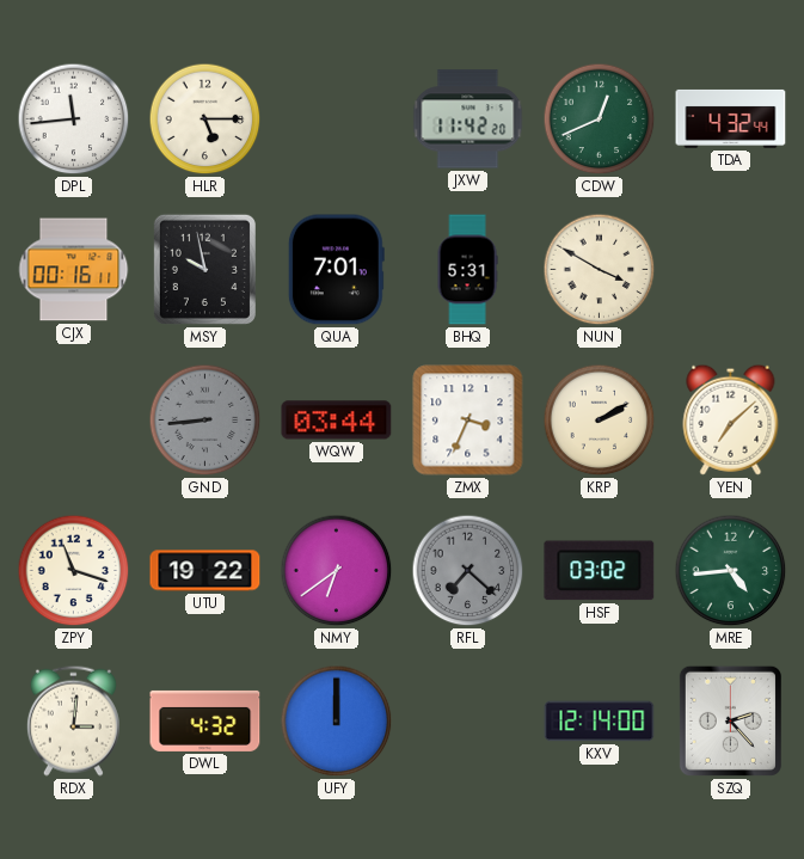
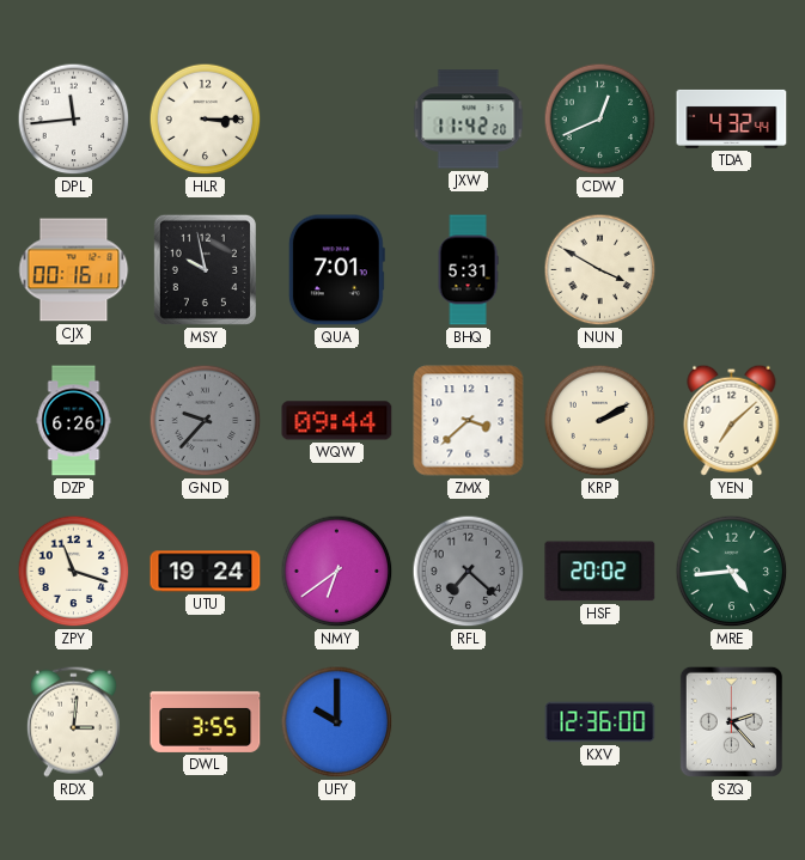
HLR: 5:15 -> 3:15 (206, 120)
DZP: none -> 6:26 (74, 421)
GND: 8:44 -> 9:37 (206, 421)
WQW: 03:44 -> 09:44 (337, 421)
ZMX: 3:34 -> 3:38 (469, 421)
UTU: 19:22 -> 19:24 (206, 572)
HSF: 03:02 -> 20:02 (600, 572)
DWL: 4:32 -> 3:55 (206, 721)
UFY: 12:00 -> 10:00 (337, 722)
KXV: 12:14 -> 12:36 (600, 722)
